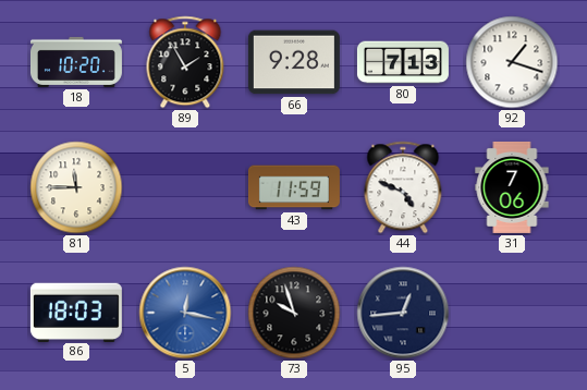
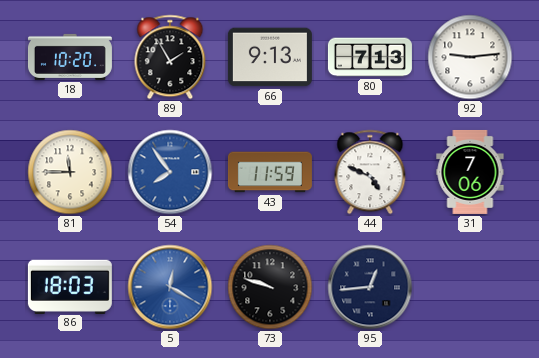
66: 9:28 -> 9:13 (270, 57)
92: 1:18 -> 9:14 (470, 57)
54: none -> 7:54 (170, 172)
5: 12:17 -> 12:20 (170, 287)
73: 9:57 -> 9:48 (270, 287)
